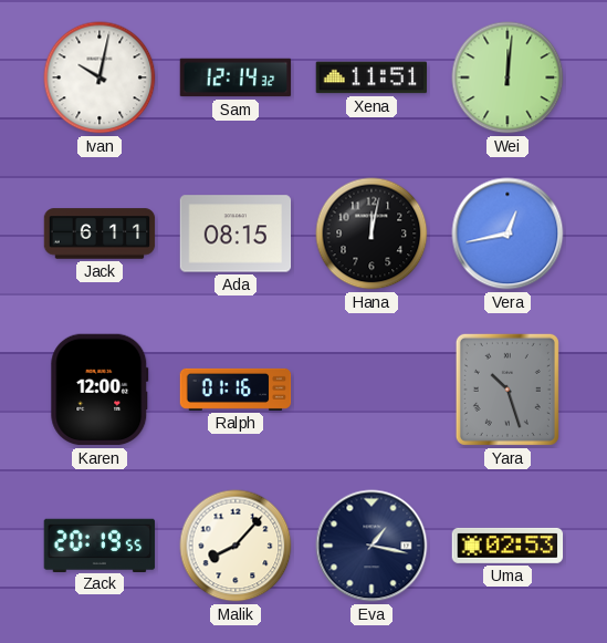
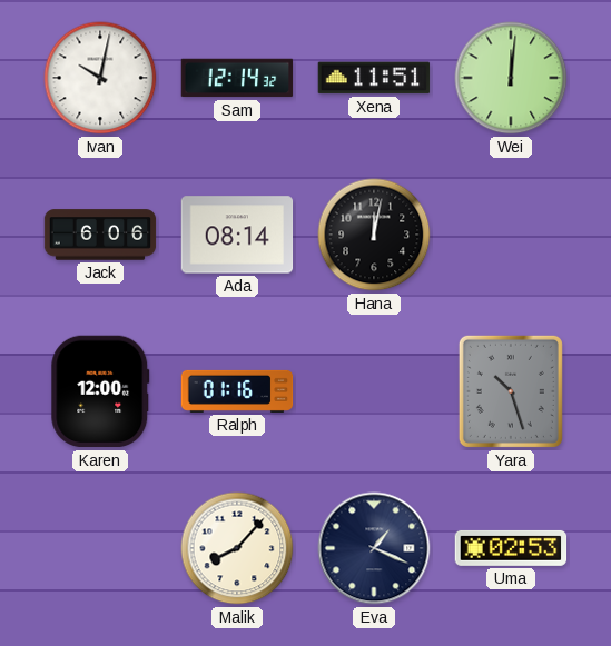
Jack: 6:11 -> 6:06 (100, 235)
Ada: 08:15 -> 08:14 (237, 235)
Vera: 12:43 -> none (507, 234)
Zack: 20:19 -> none (100, 545)
Eva: 1:17 -> 1:19 (374, 548)
